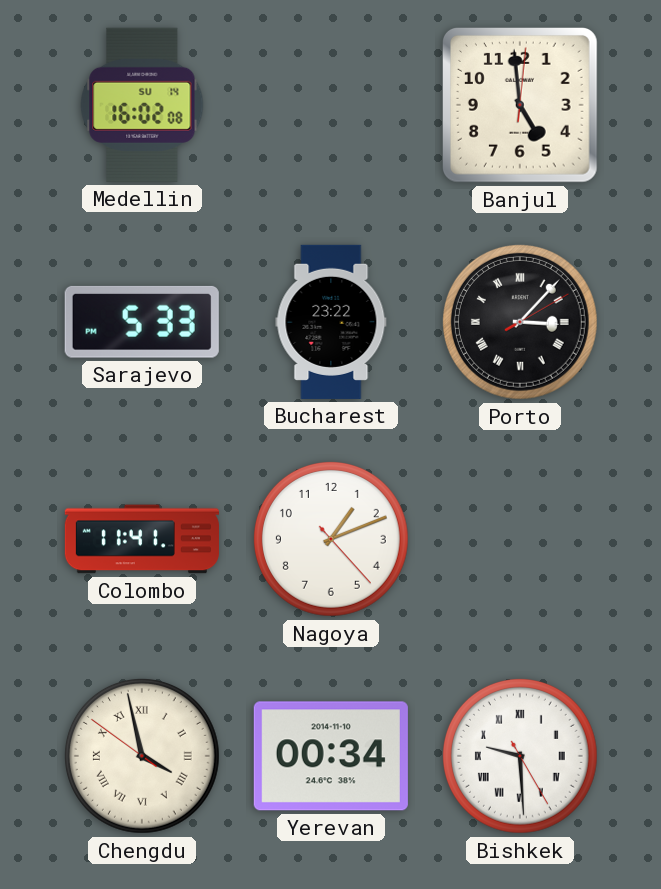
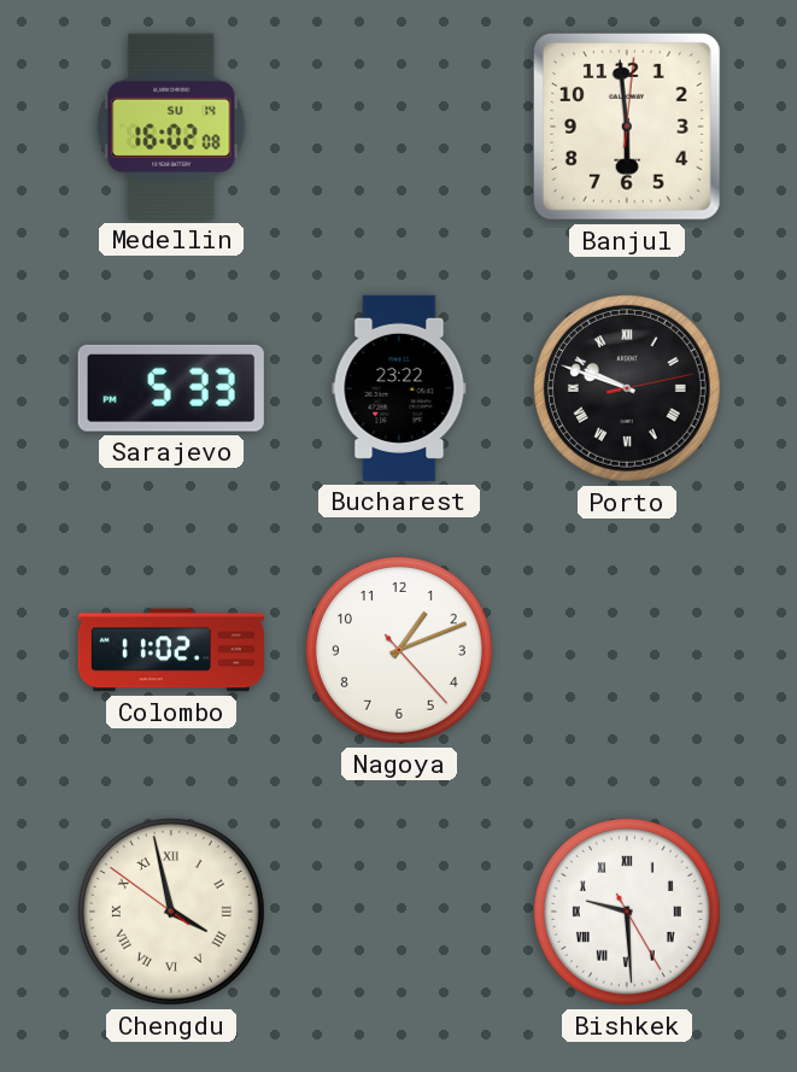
Banjul: 4:59 -> 5:59 (627, 127)
Porto: 3:07 -> 9:48 (627, 388)
Colombo: 11:41 -> 11:02 (171, 650)
Yerevan: 00:34 -> none (331, 756)
